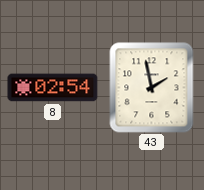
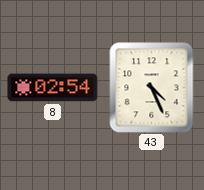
43: 1:58 -> 4:26 (152, 88)
